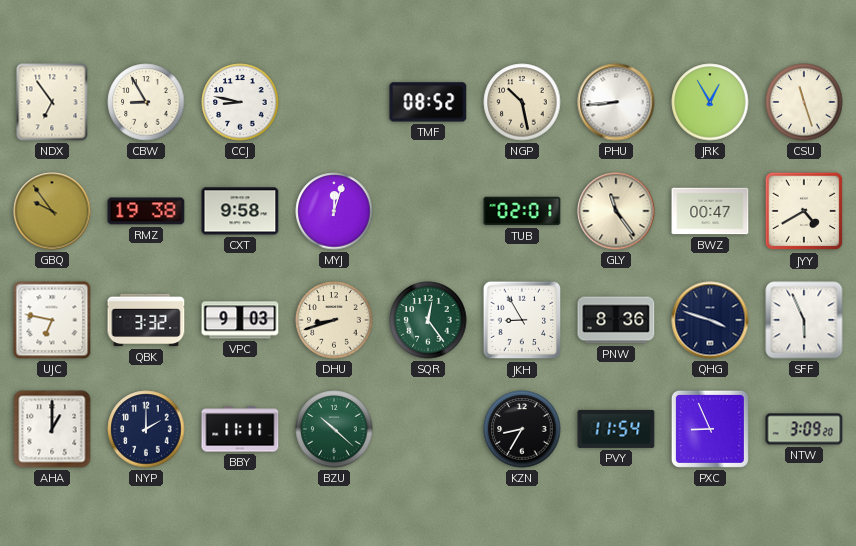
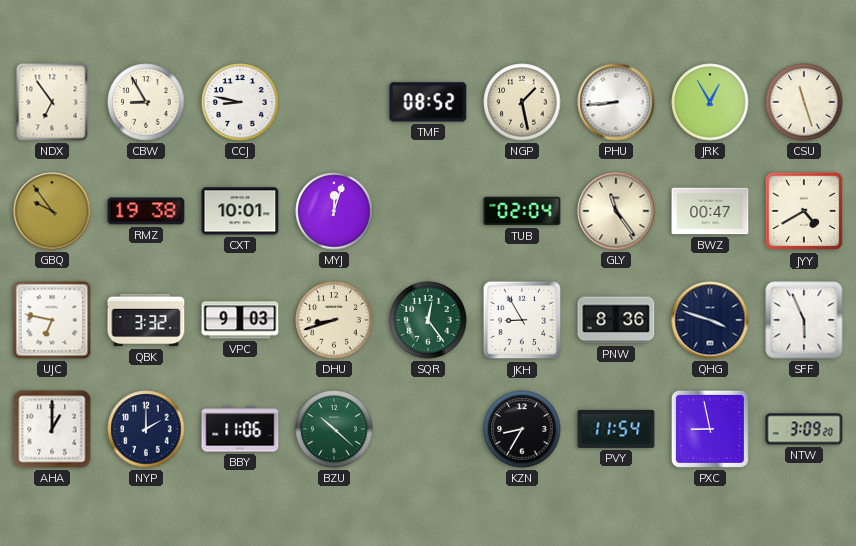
NGP: 10:28 -> 1:28 (522, 102)
CXT: 9:58 -> 10:01 (240, 211)
TUB: 02:01 -> 02:04 (522, 211)
BBY: 11:11 -> 11:06 (240, 429)
PXC: 8:56 -> 8:58 (710, 429)
